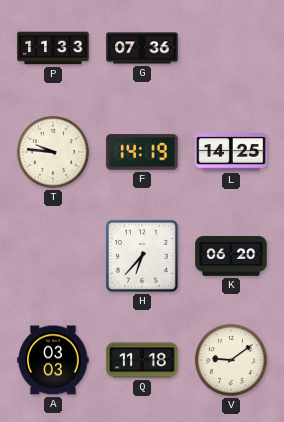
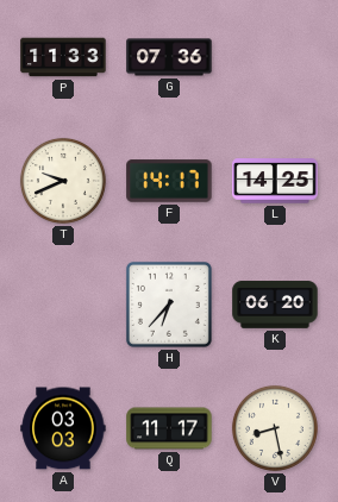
T: 9:46 -> 9:41 (63, 181)
F: 14:19 -> 14:17 (169, 181)
Q: 11:18 -> 11:17 (169, 428)
V: 9:09 -> 8:28 (275, 428)
